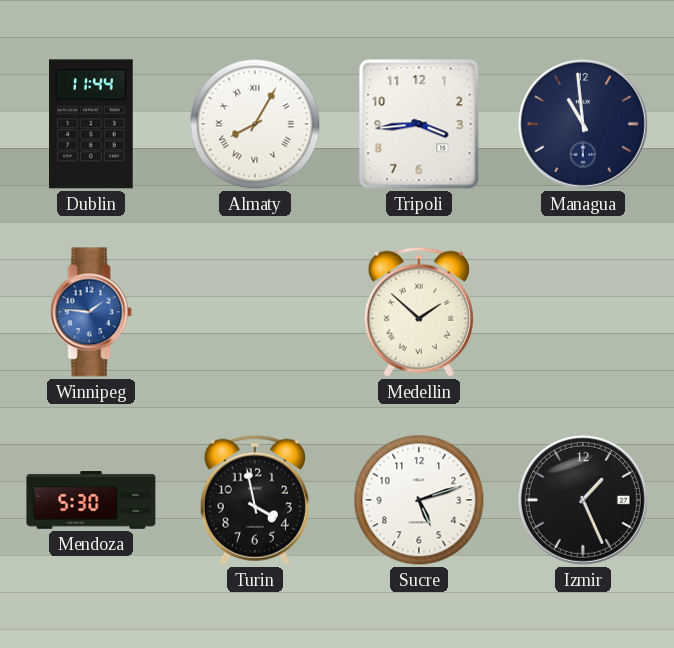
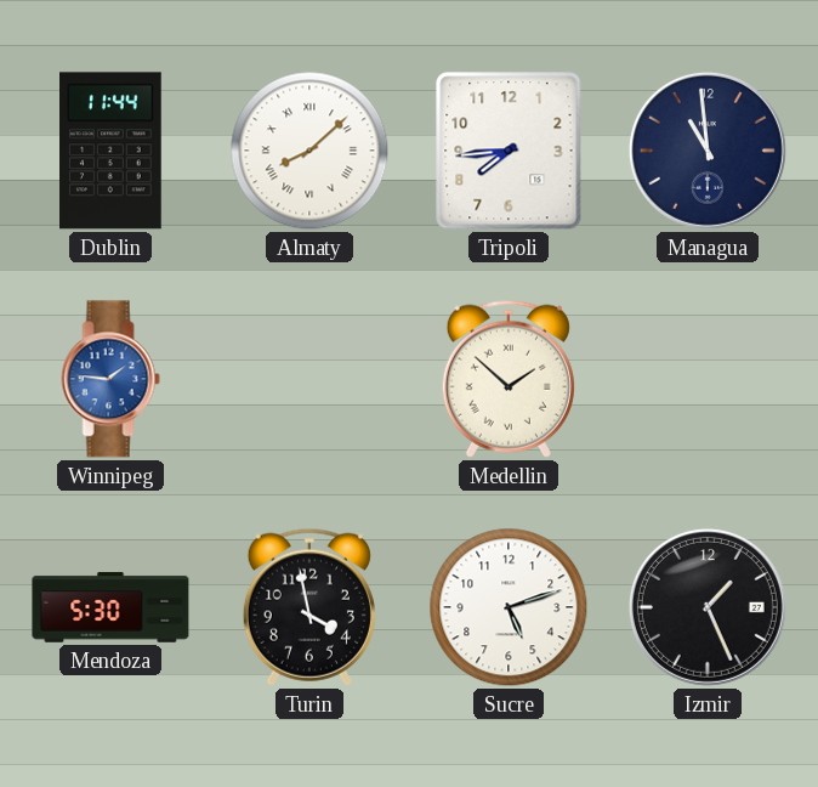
Almaty: 8:05 -> 8:08 (309, 151)
Tripoli: 3:44 -> 7:44 (509, 151)
